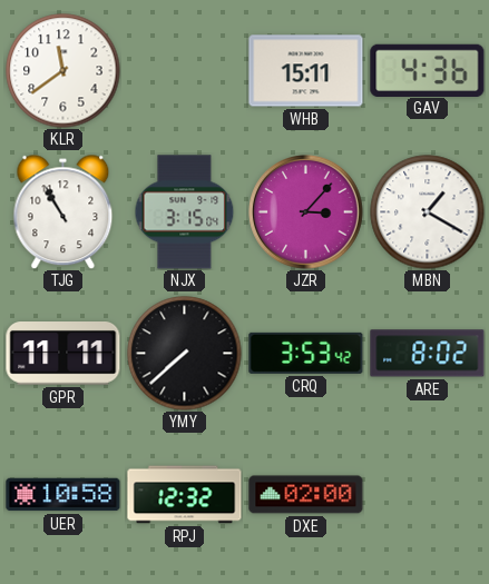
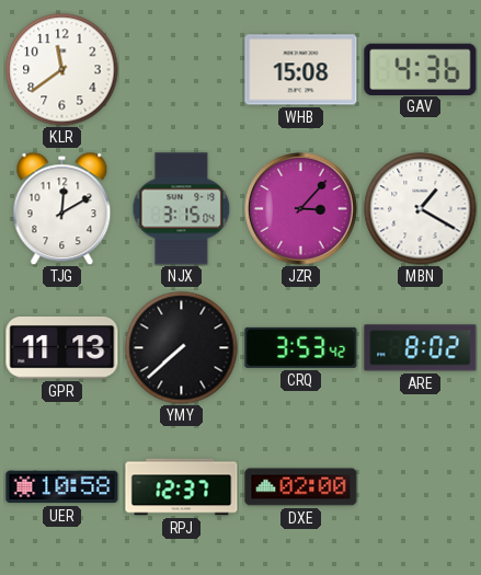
WHB: 15:11 -> 15:08 (301, 70)
TJG: 10:55 -> 12:10 (62, 208)
GPR: 11:11 -> 11:13 (62, 348)
RPJ: 12:32 -> 12:37 (182, 487)
